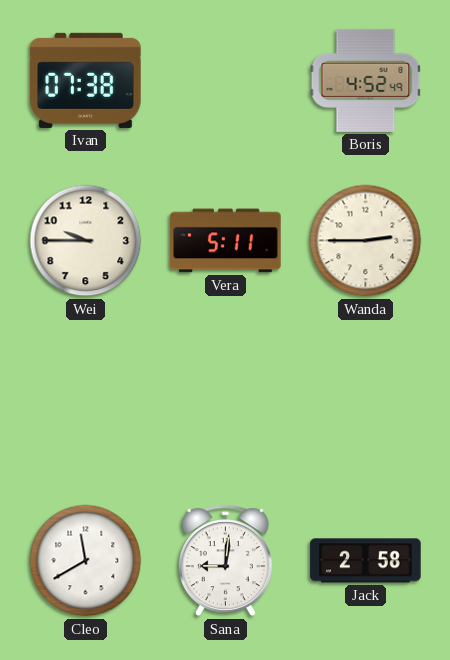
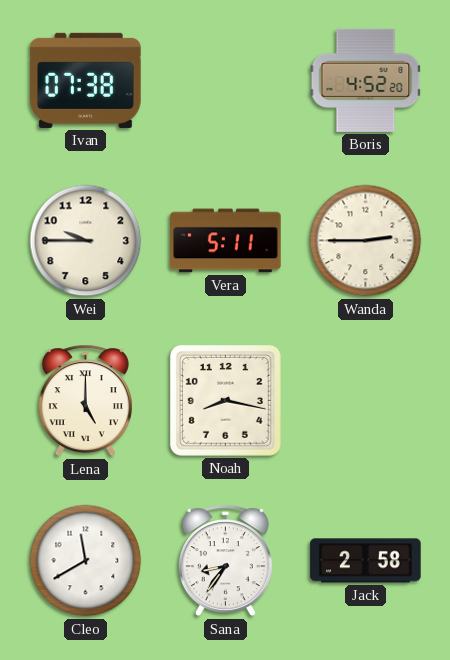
Boris: 4:52:49 -> 4:52:20 (366, 80)
Lena: none -> 5:00 (85, 401)
Noah: none -> 8:17 (225, 400)
Sana: 9:01 -> 8:36 (225, 561)
